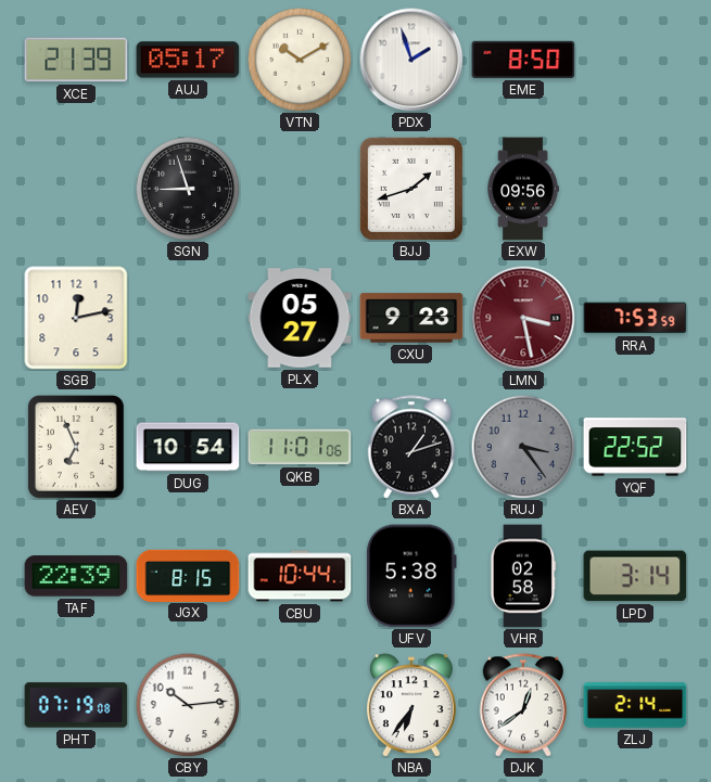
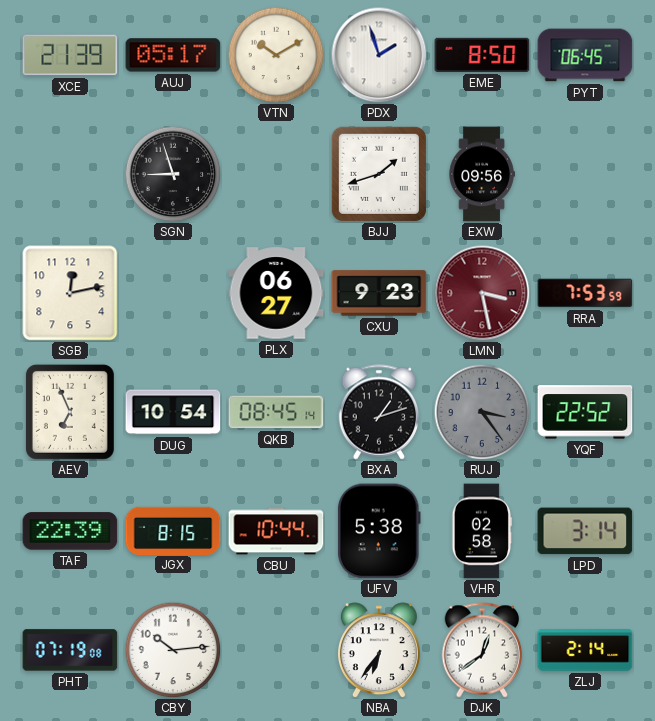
PYT: none -> 06:45 (585, 55)
PLX: 05:27 -> 06:27 (276, 293)
QKB: 11:01 -> 08:45 (276, 412)
